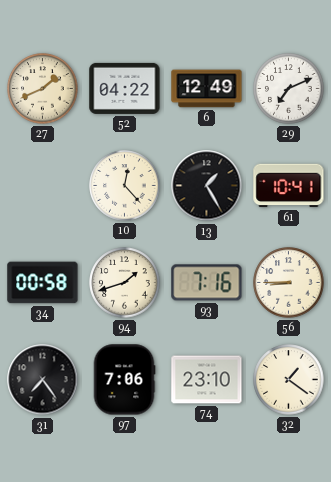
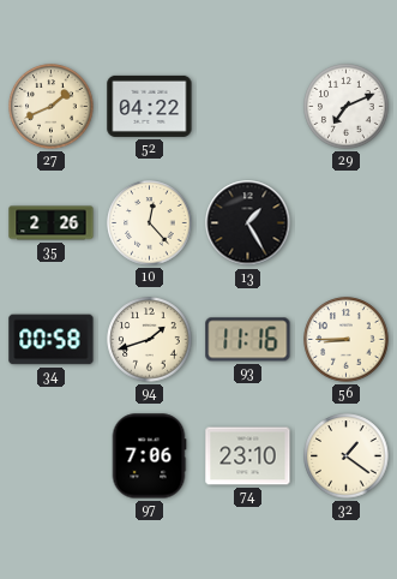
6: 12:49 -> none (207, 89)
35: none -> 2:26 (52, 223)
61: 10:41 -> none (289, 186)
93: 7:16 -> 11:16 (248, 340)
31: 7:24 -> none (43, 380)
